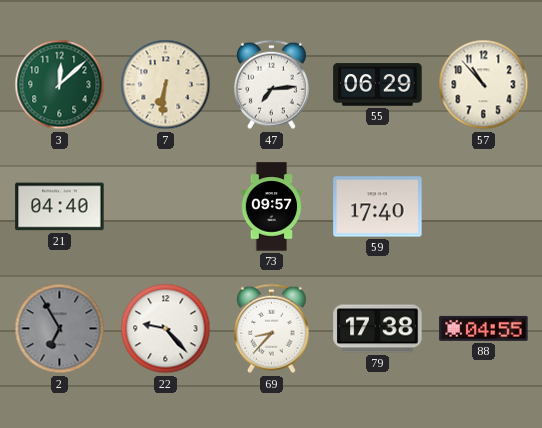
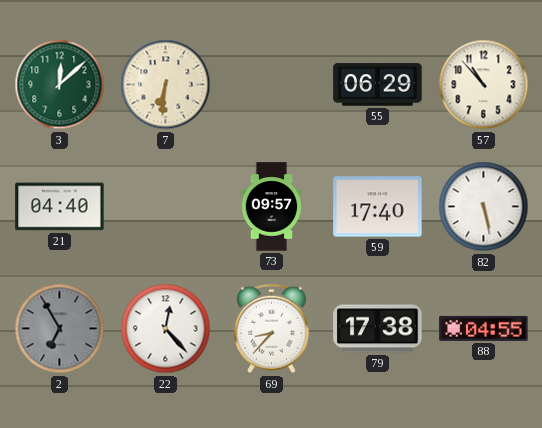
47: 7:14 -> none (271, 85)
82: none -> 5:28 (484, 207)
22: 9:23 -> 12:23 (166, 329)
